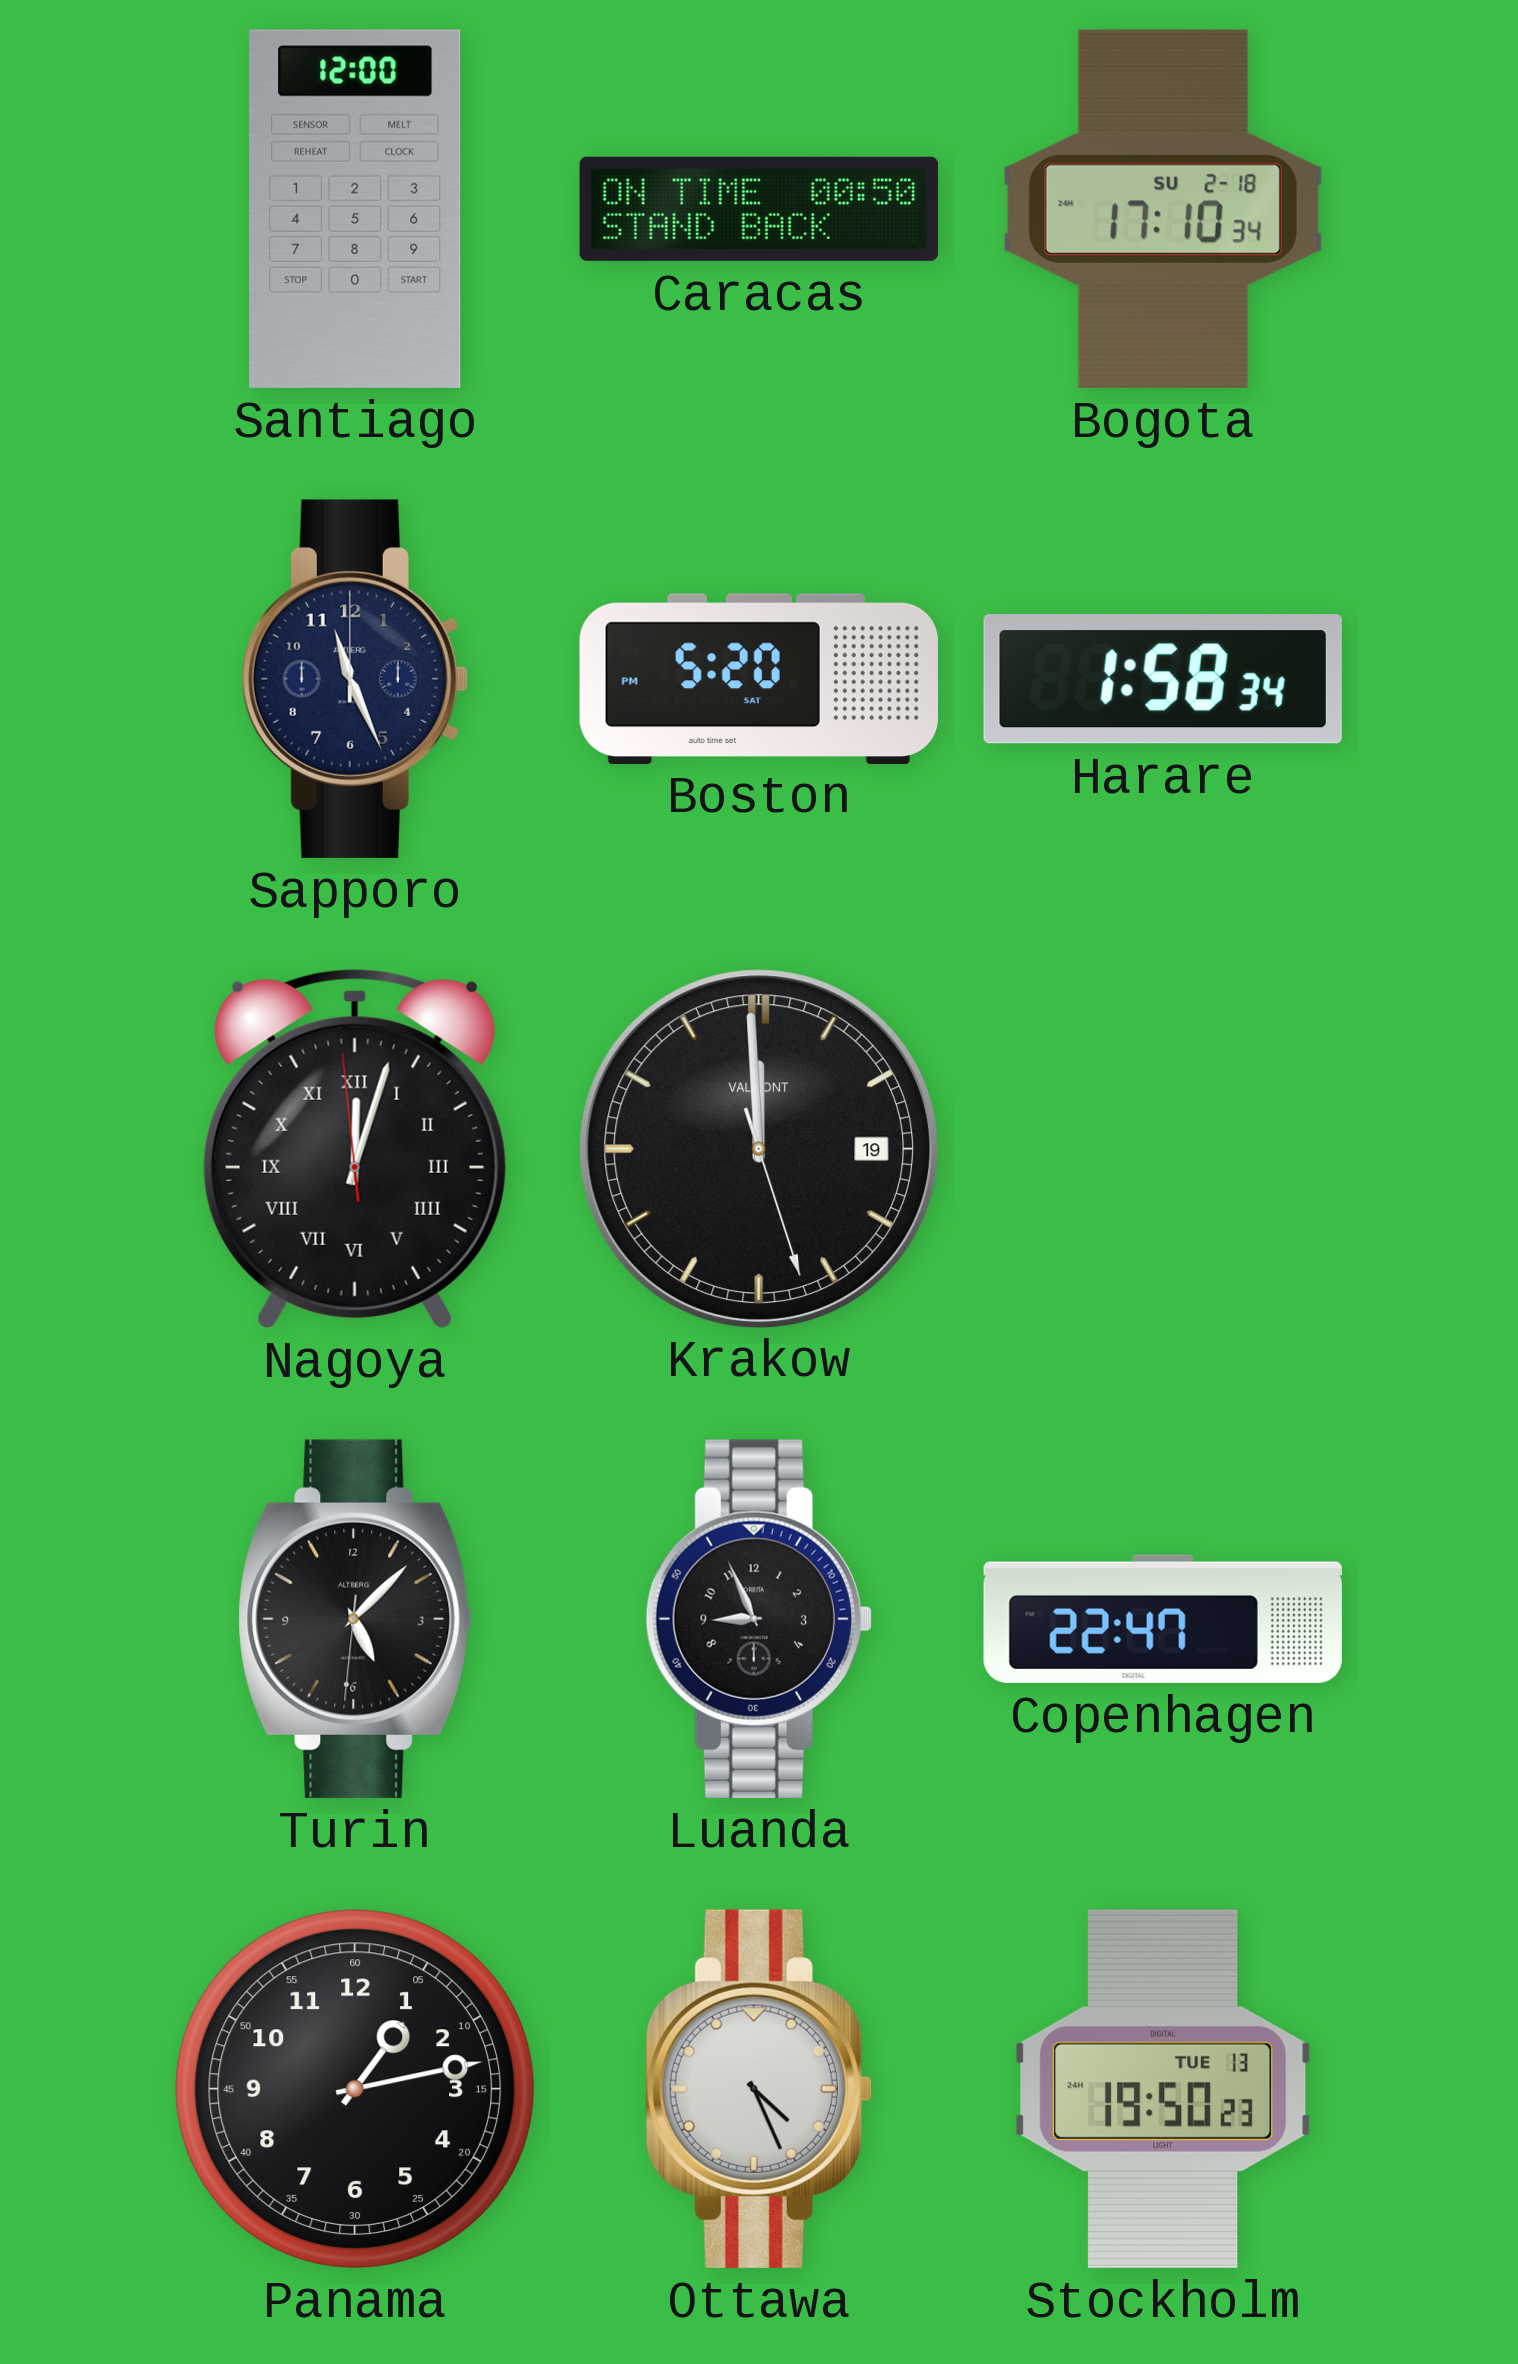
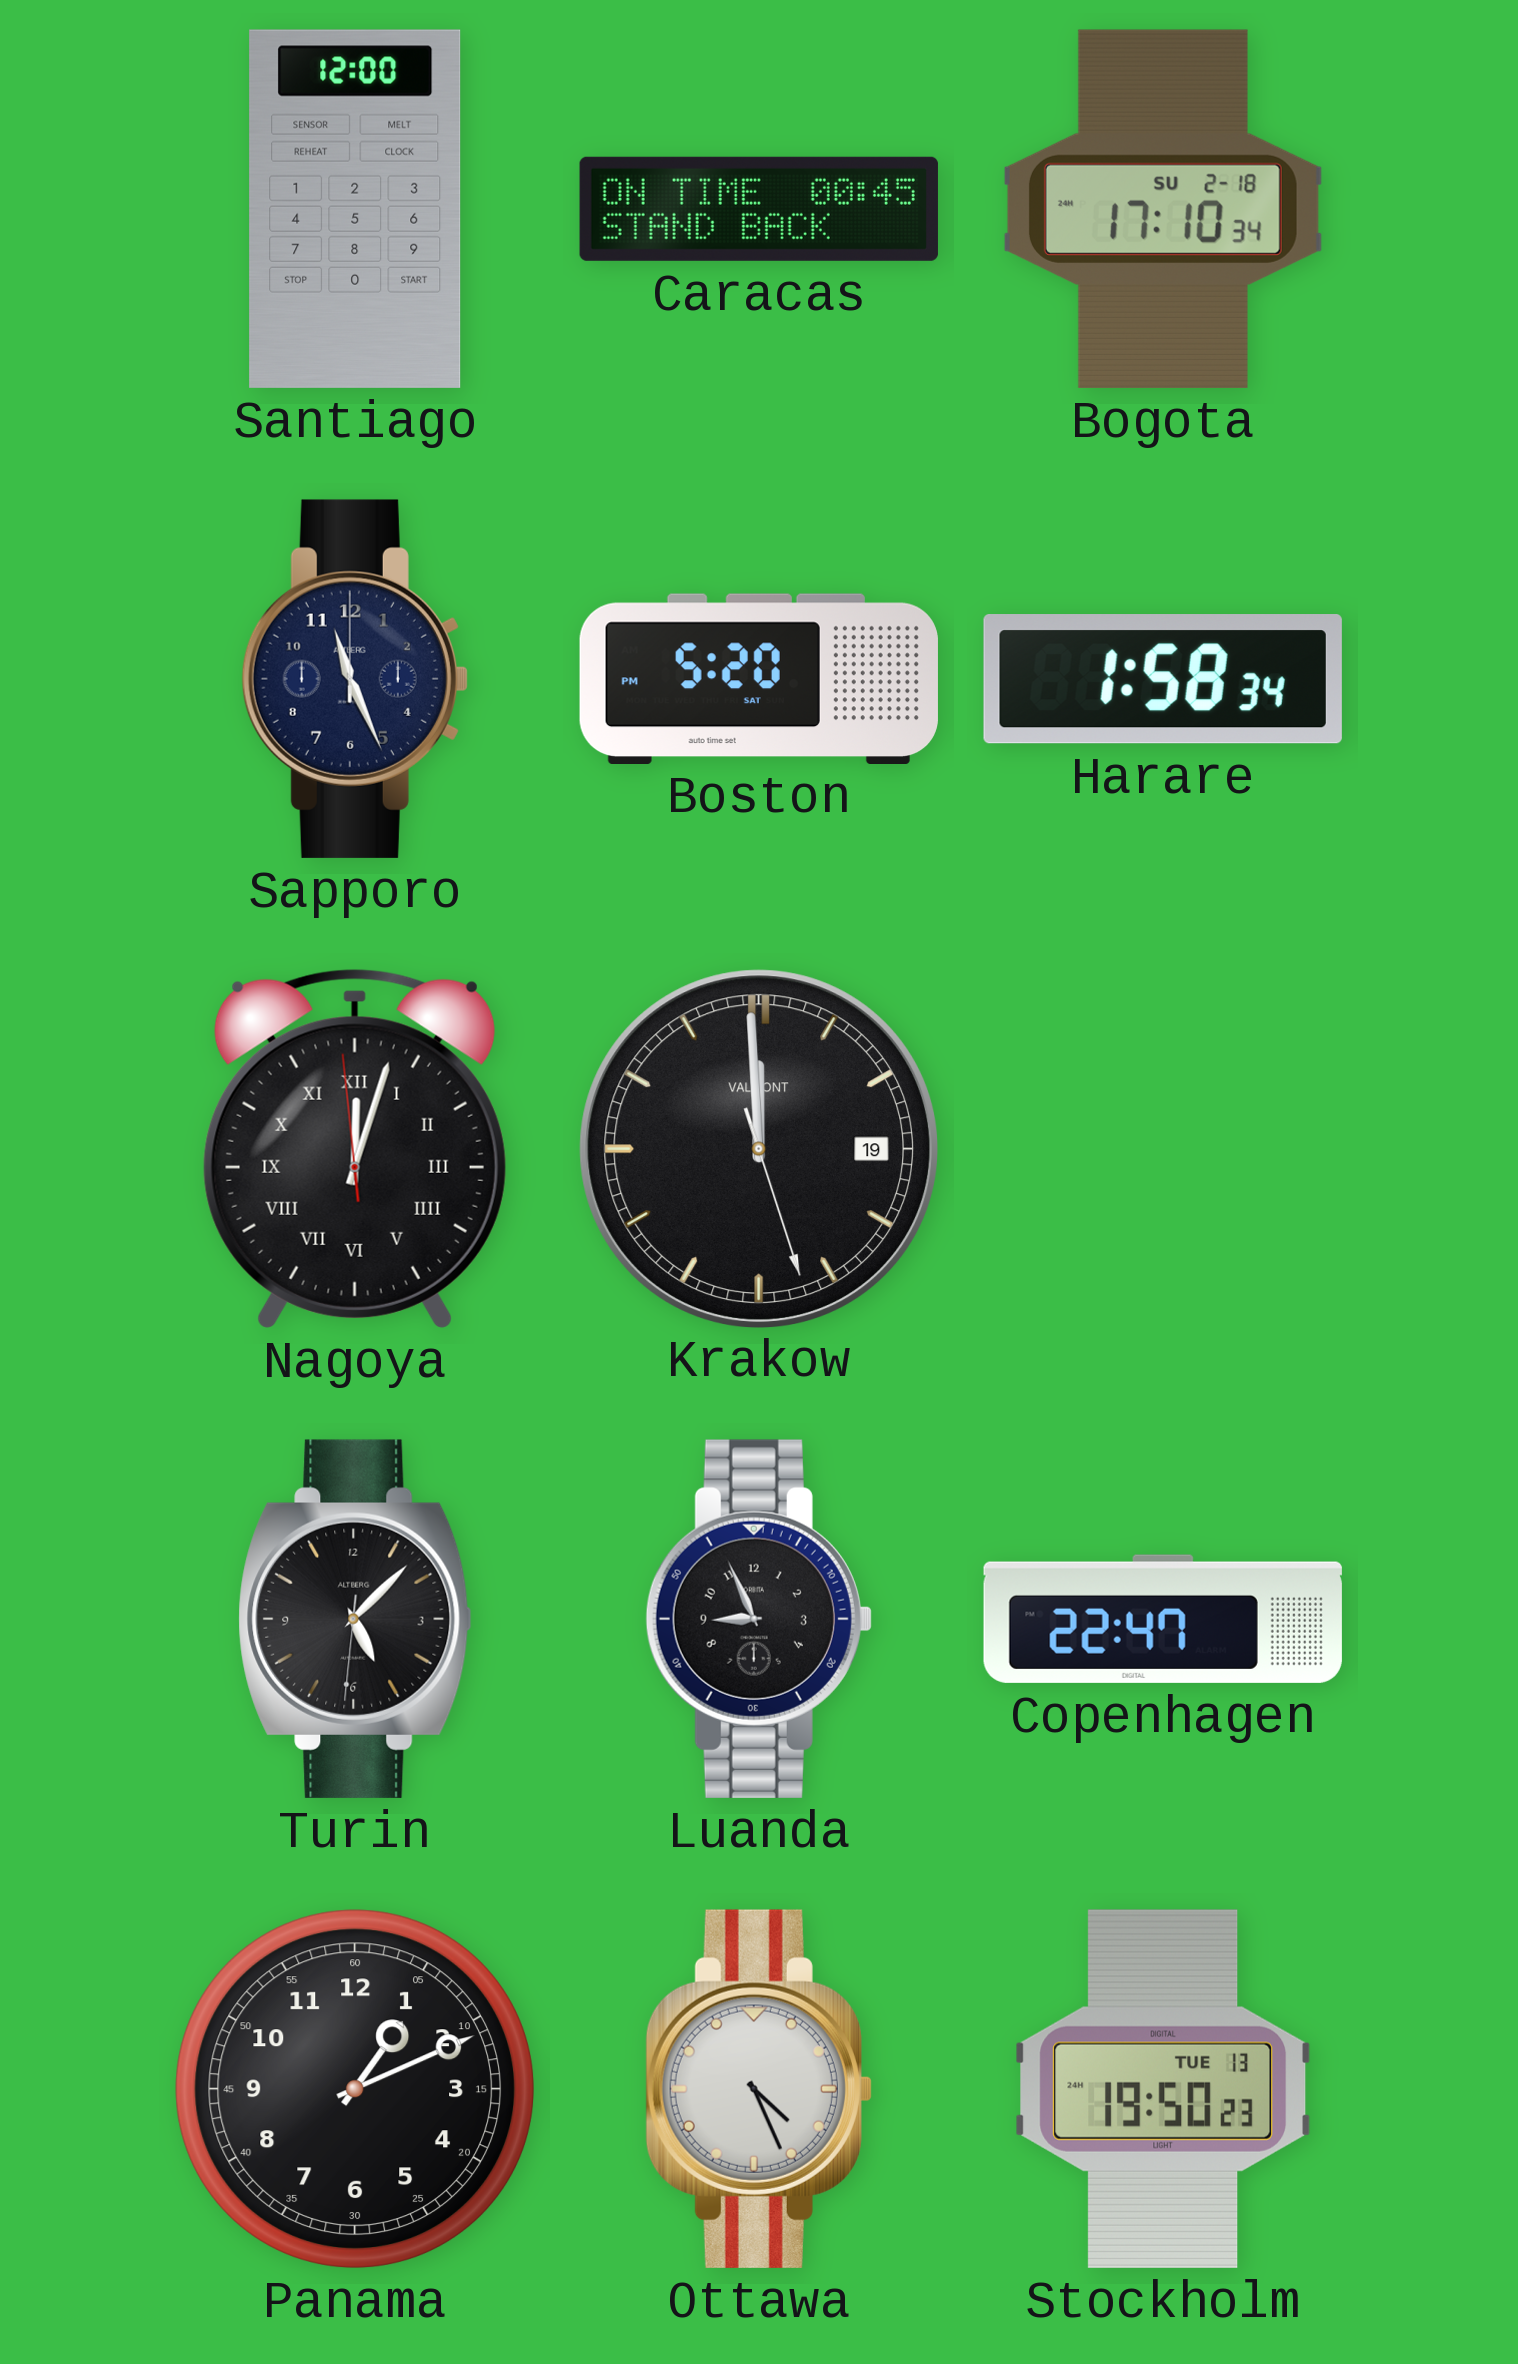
Caracas: 00:50 -> 00:45 (759, 209)
Panama: 1:13 -> 1:11 (355, 2089)
